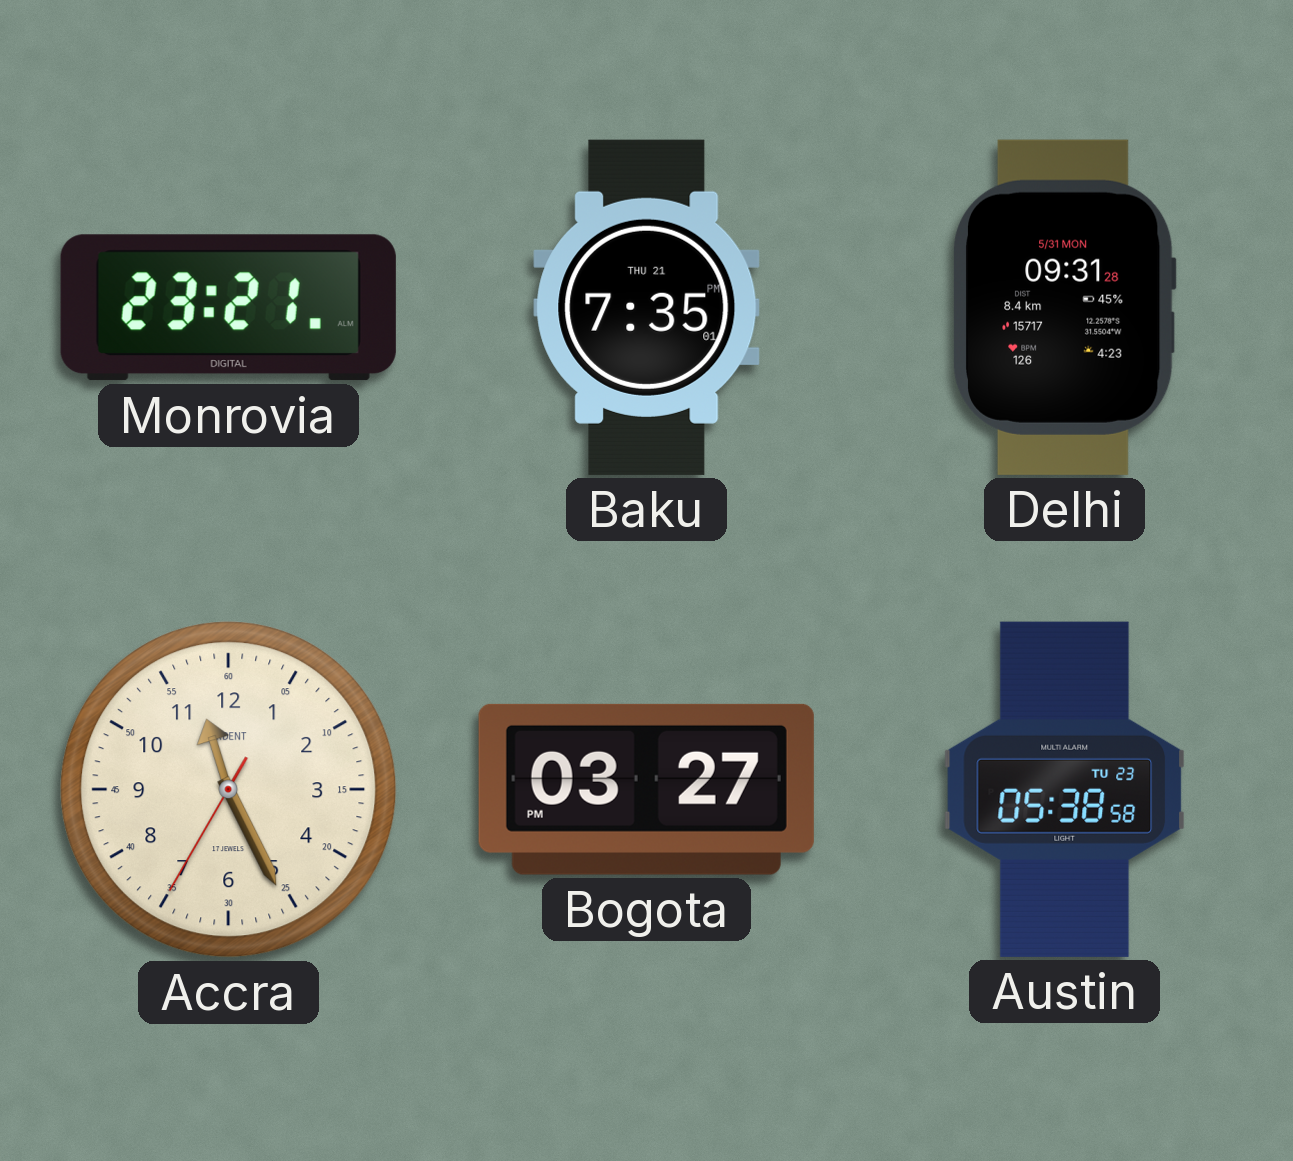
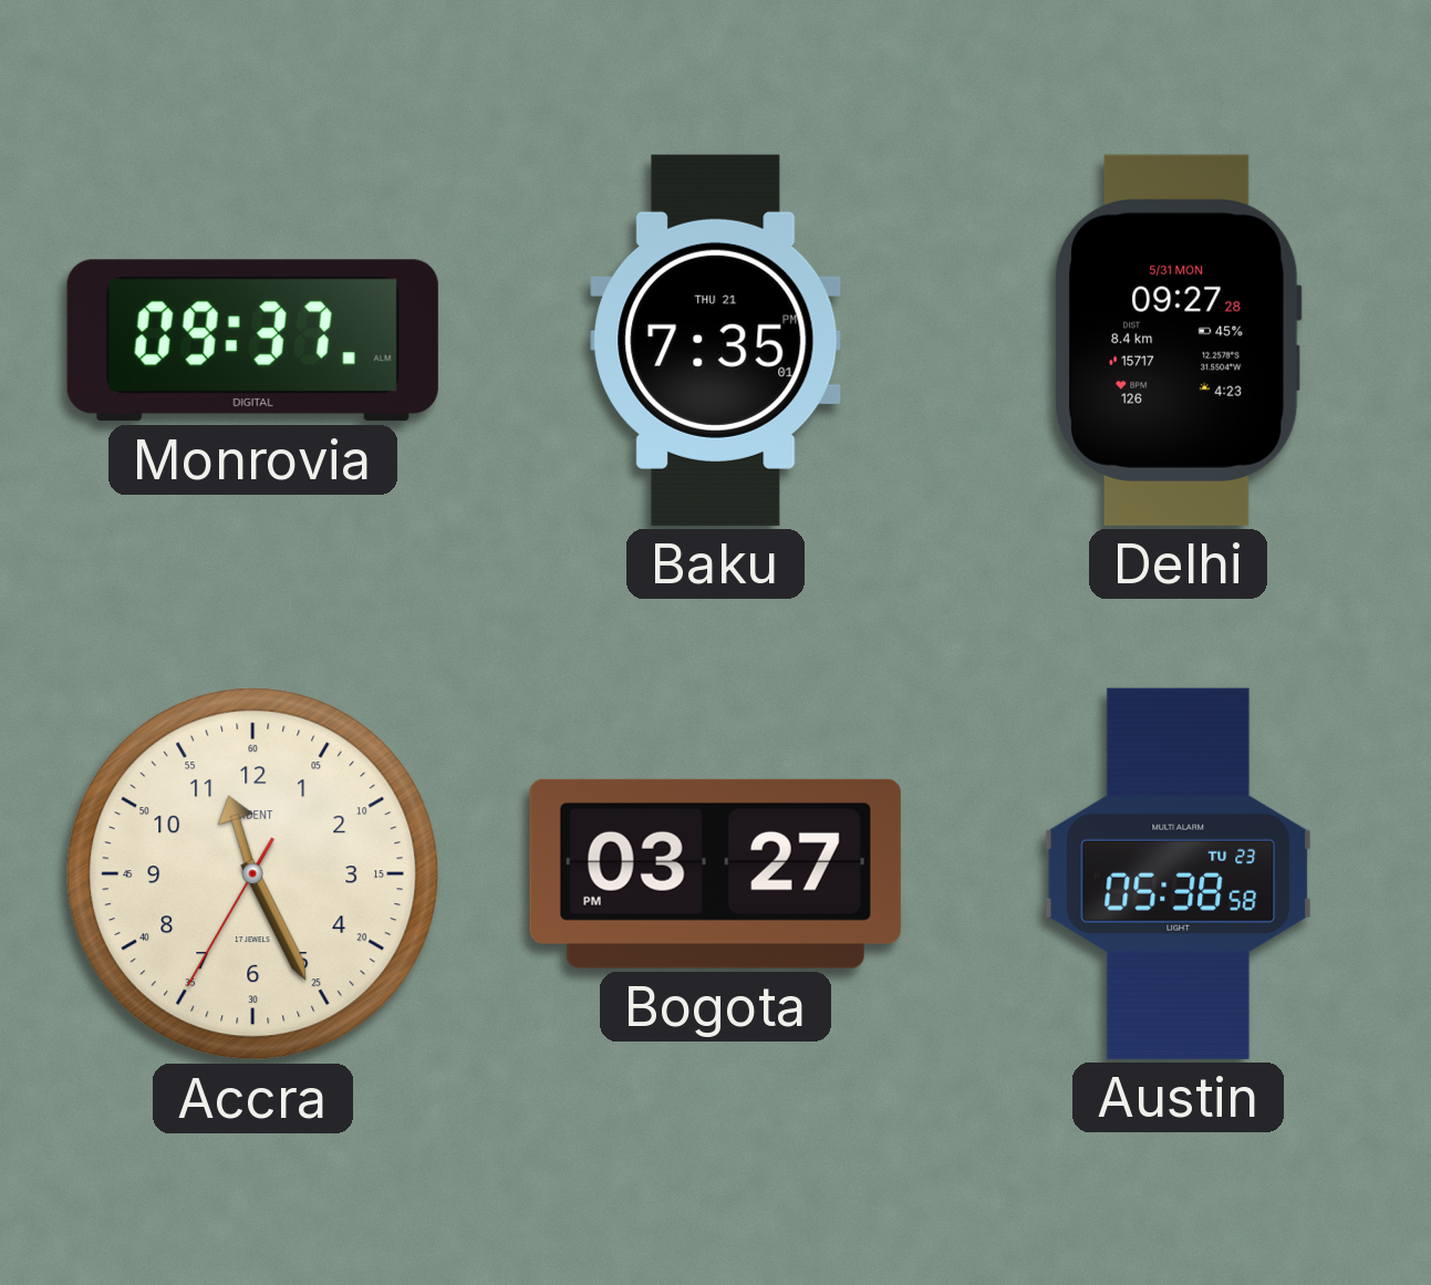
Monrovia: 23:21 -> 09:37 (252, 341)
Delhi: 09:31 -> 09:27 (1178, 340)
